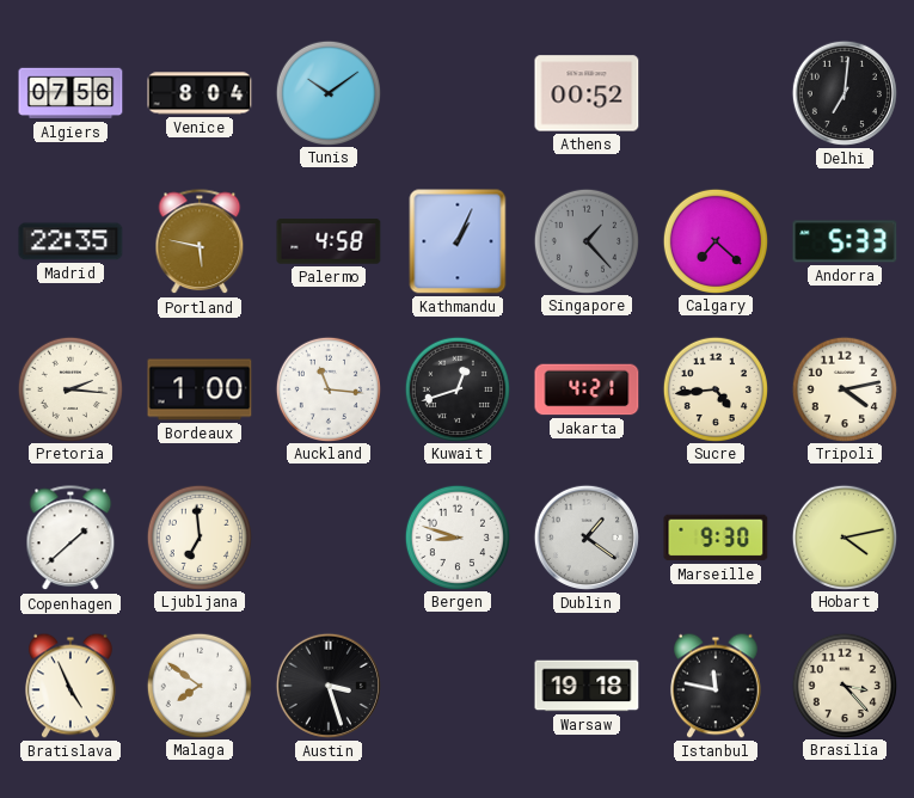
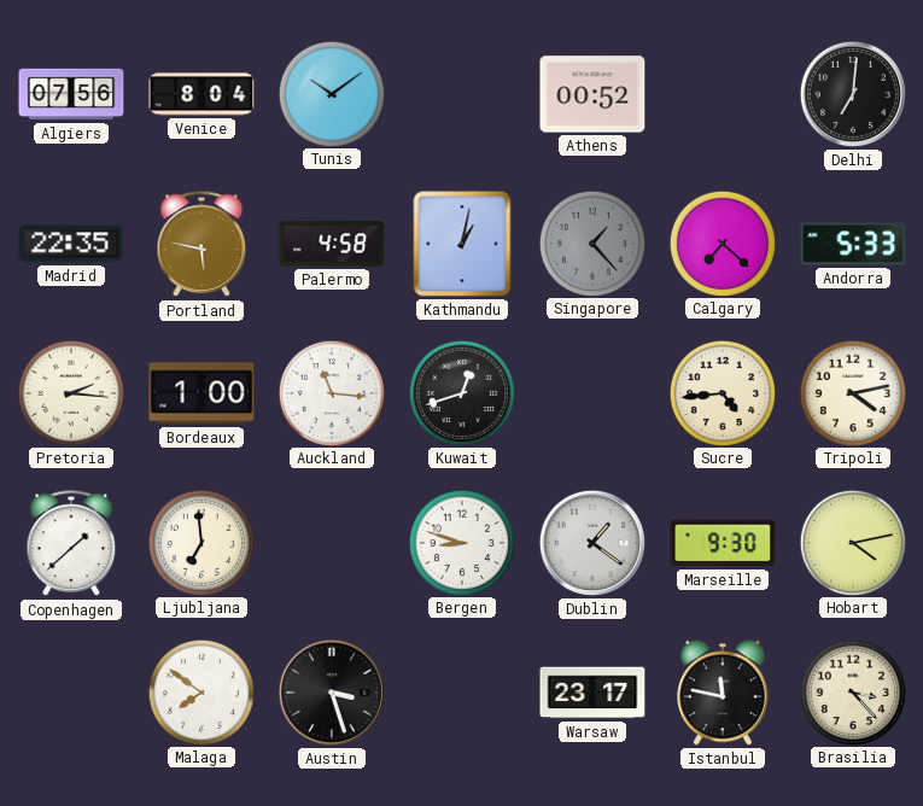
Kathmandu: 1:04 -> 1:02 (462, 244)
Jakarta: 4:21 -> none (587, 389)
Bratislava: 4:56 -> none (70, 686)
Warsaw: 19:18 -> 23:17 (592, 693)
